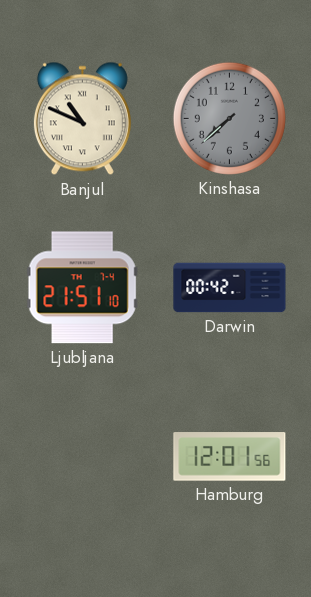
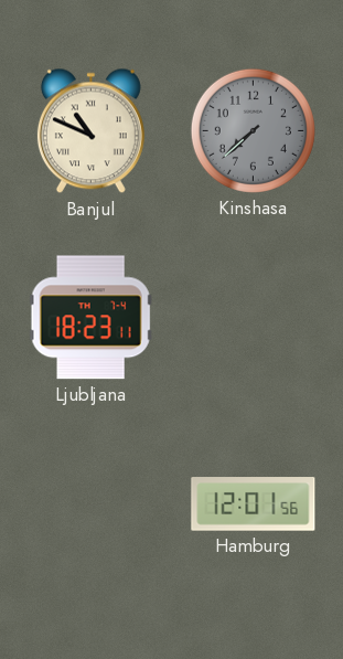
Ljubljana: 21:51 -> 18:23 (90, 318)
Darwin: 00:42 -> none (230, 288)
